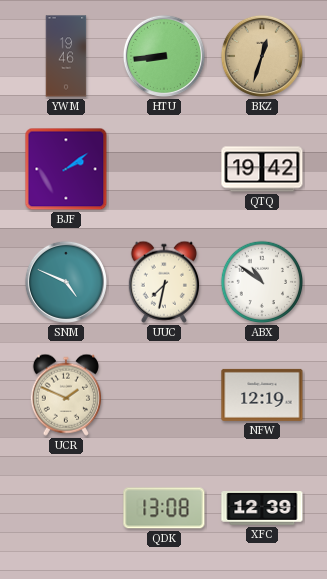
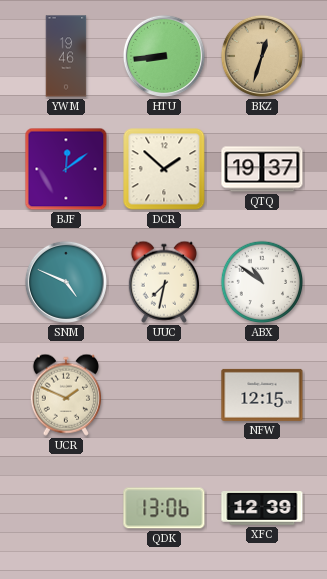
BJF: 2:09 -> 12:09 (66, 169)
DCR: none -> 1:52 (164, 169)
QTQ: 19:42 -> 19:37 (262, 169)
NFW: 12:19 -> 12:15 (262, 395)
QDK: 13:08 -> 13:06 (164, 508)
